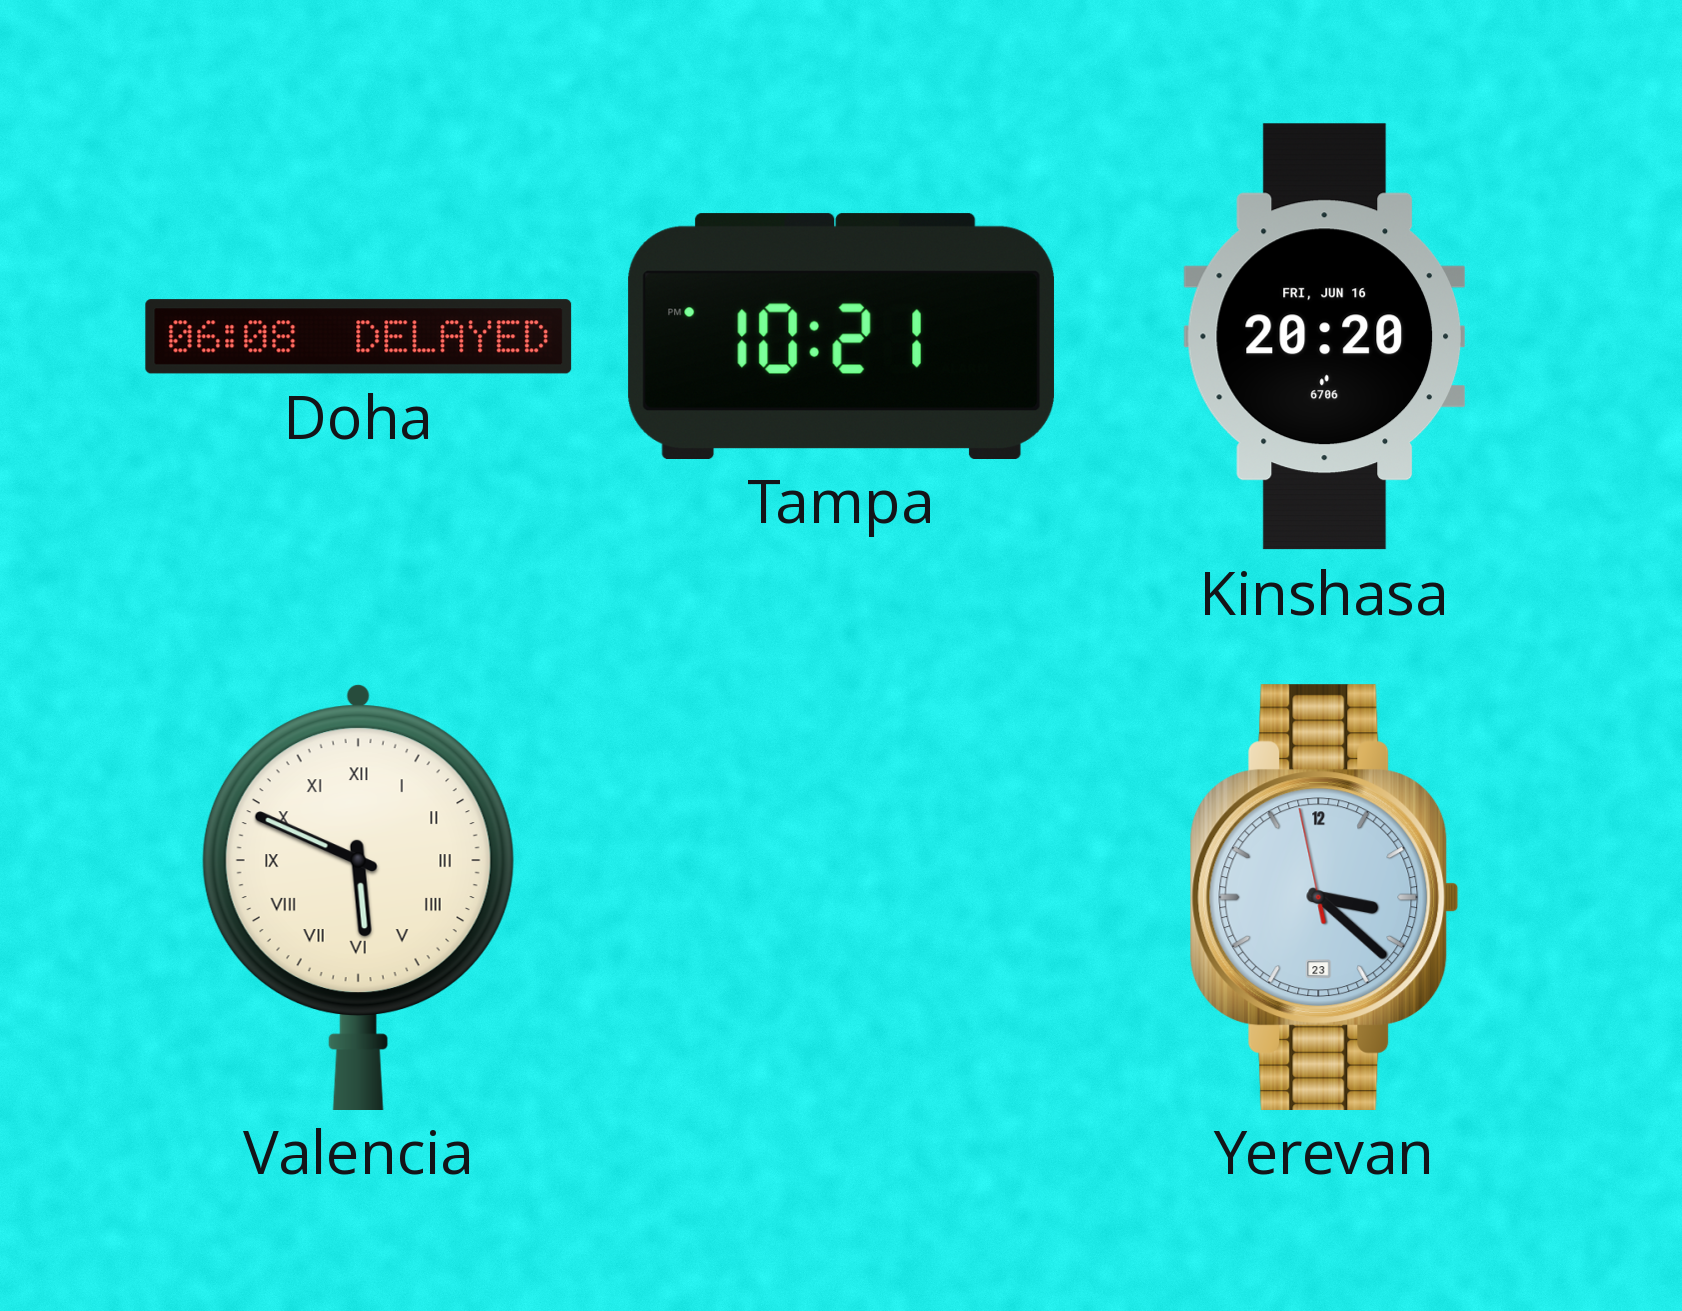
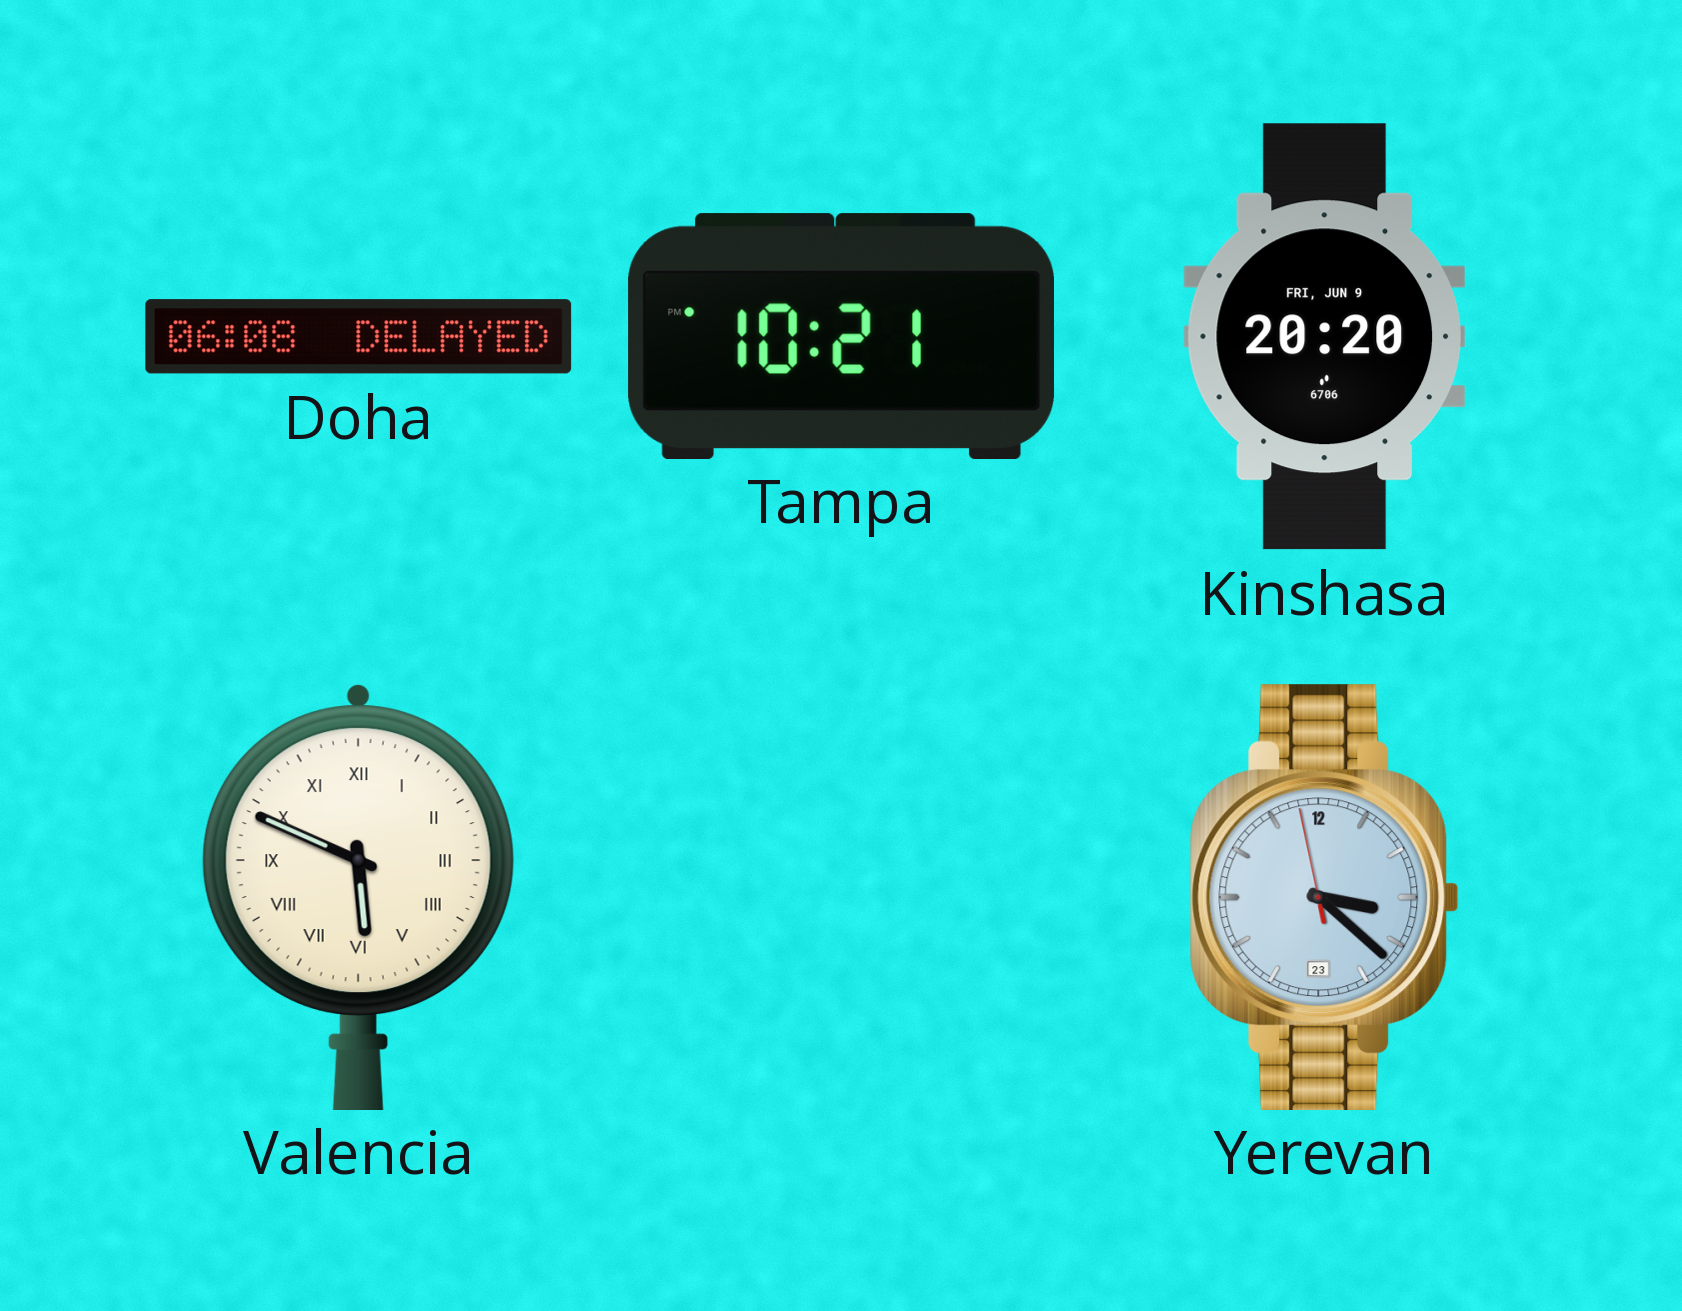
Kinshasa date: FRI, JUN 16 -> FRI, JUN 9 (1324, 337)
